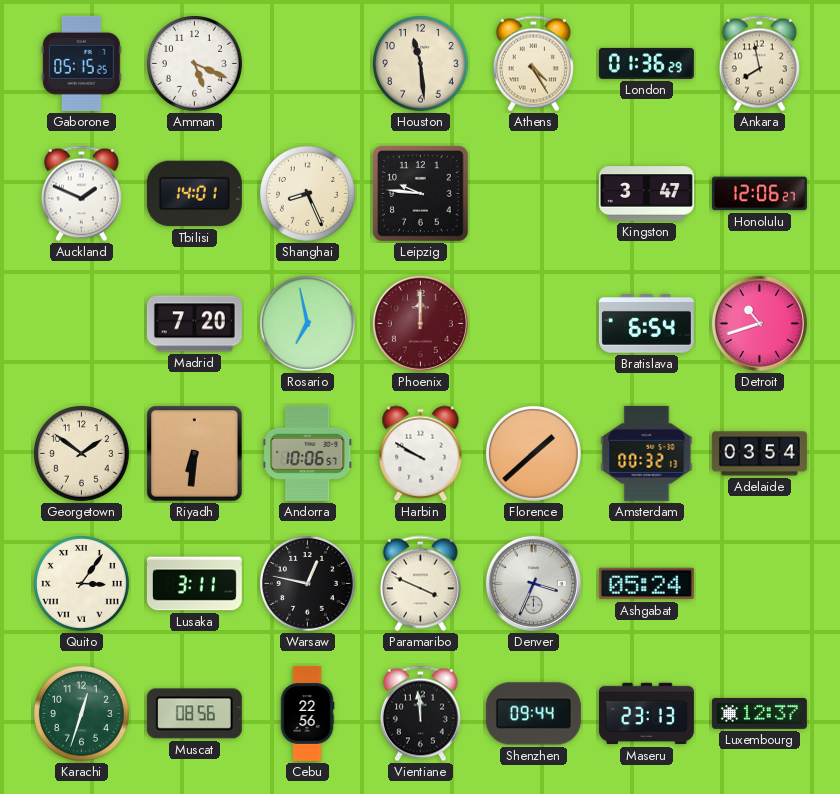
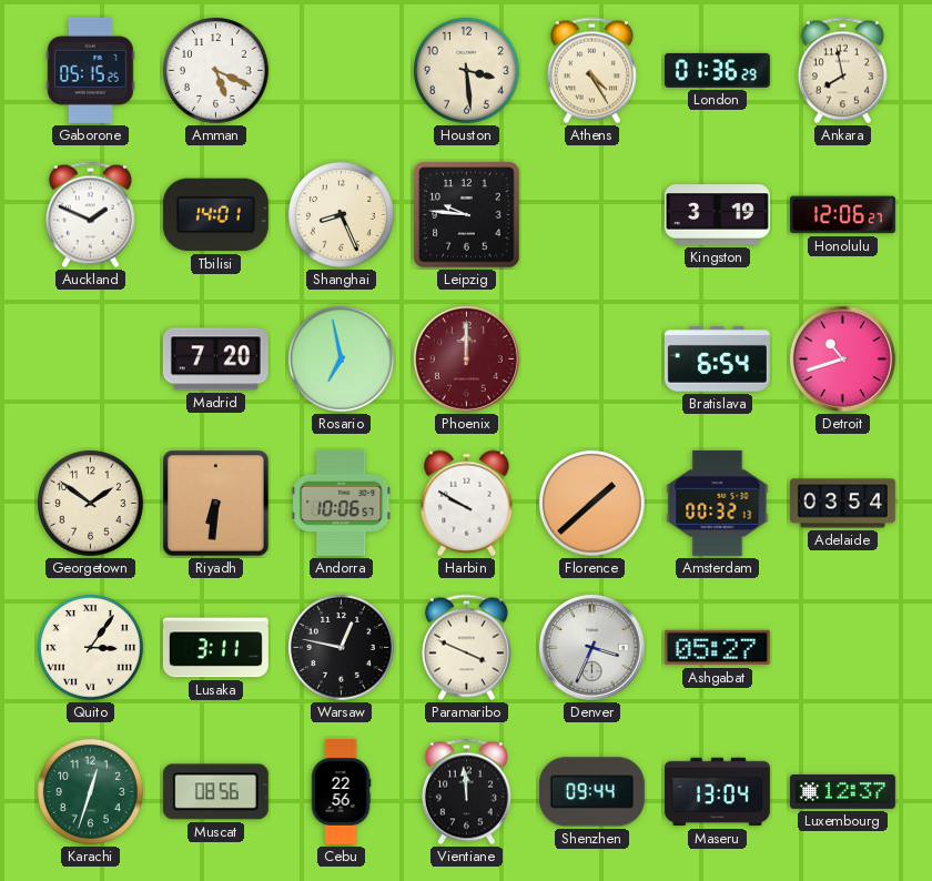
Houston: 11:29 -> 3:29 (467, 71)
Kingston: 3:47 -> 3:19 (717, 215)
Ashgabat: 05:24 -> 05:27 (717, 648)
Maseru: 23:13 -> 13:04 (717, 792)
